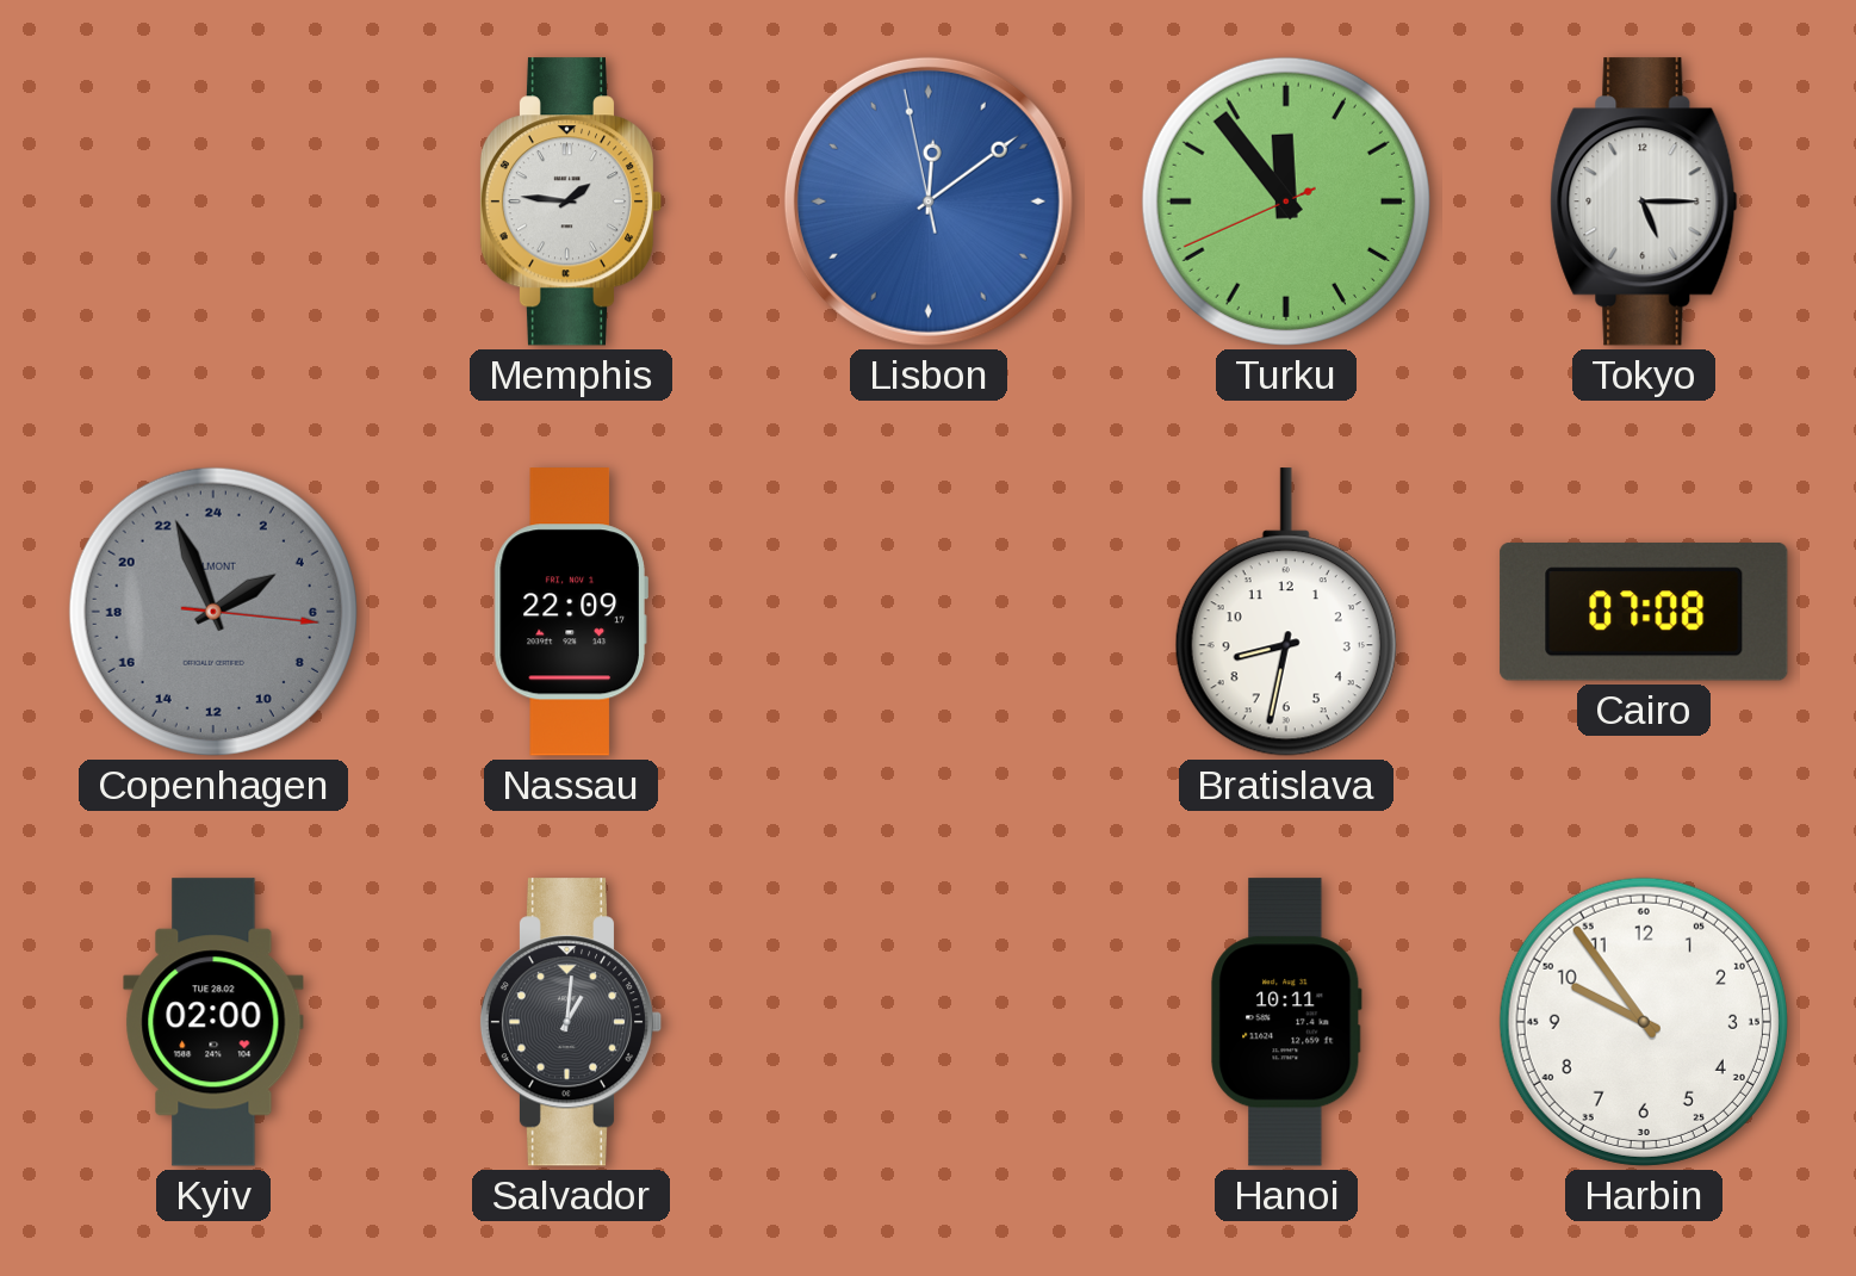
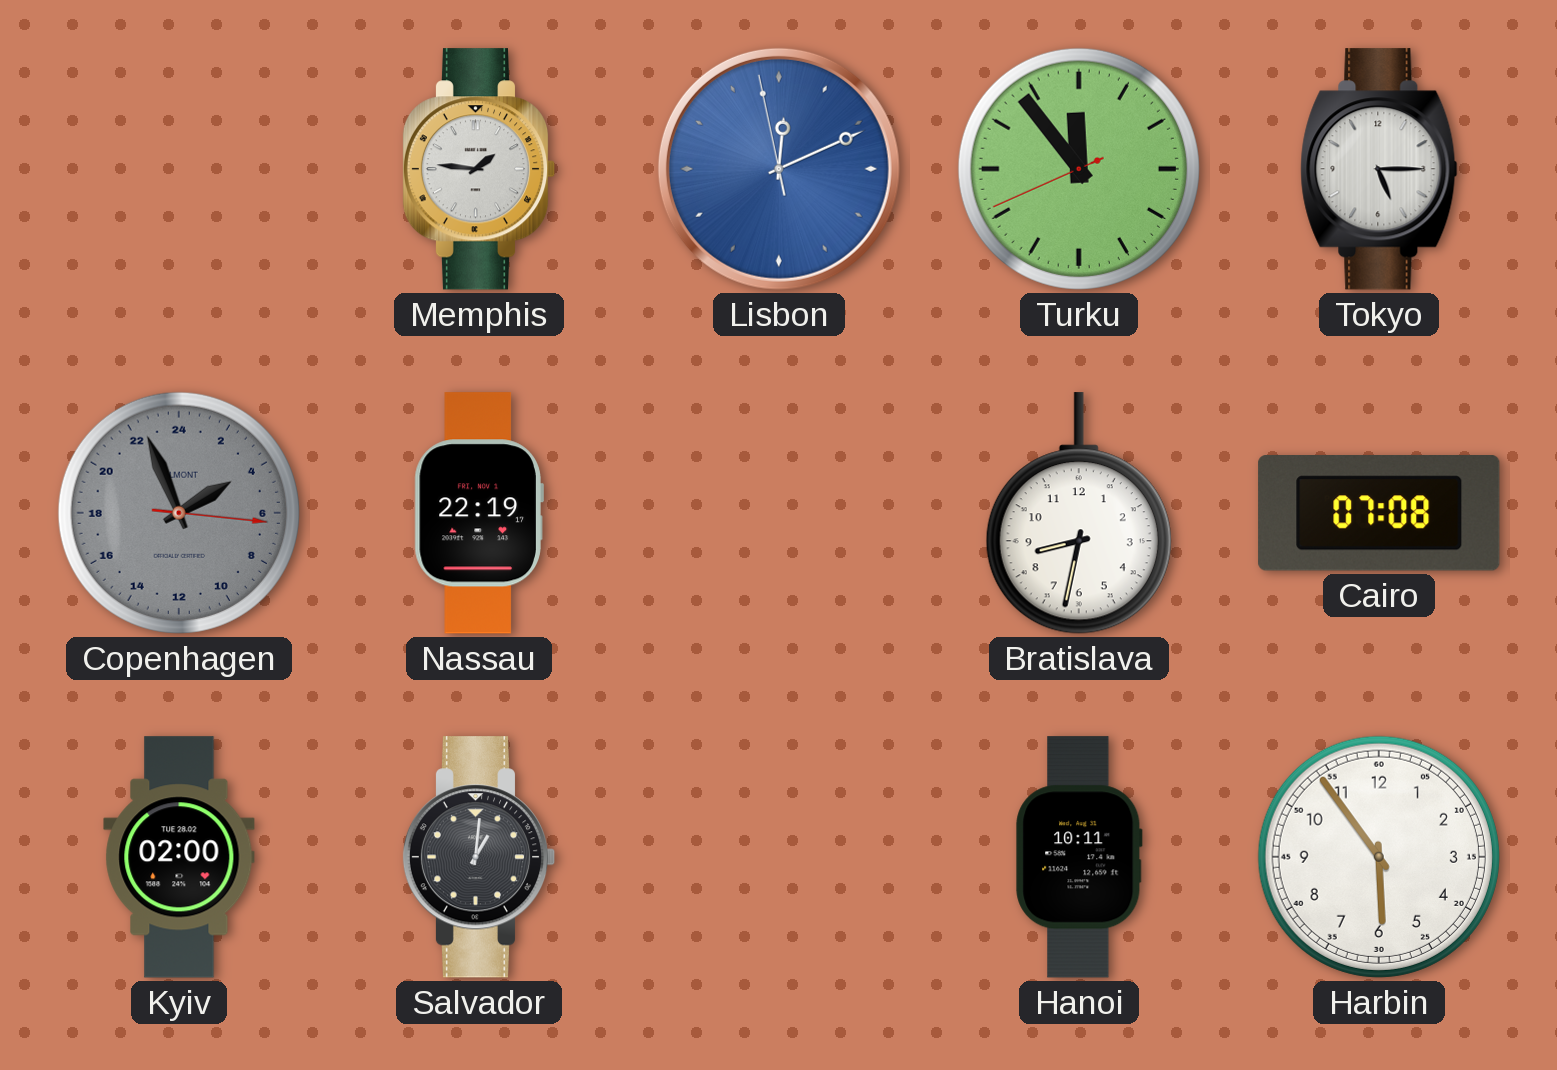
Lisbon: 12:08 -> 12:10 (779, 169)
Nassau: 22:09 -> 22:19 (479, 513)
Harbin: 9:54 -> 5:54 (1379, 857)
